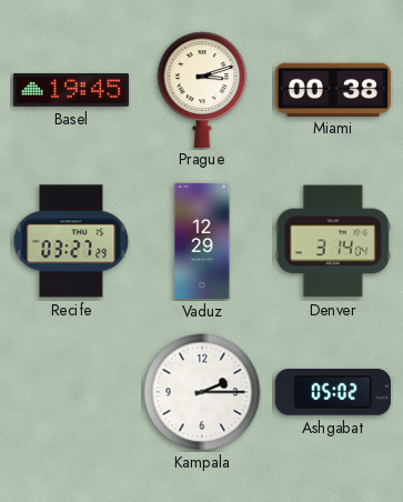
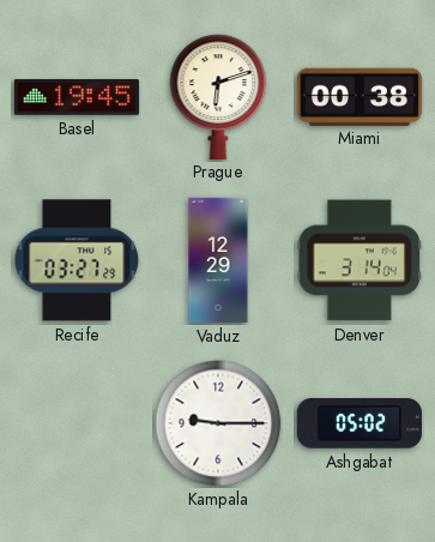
Prague: 3:12 -> 6:12 (218, 96)
Kampala: 2:15 -> 9:15 (218, 423)
